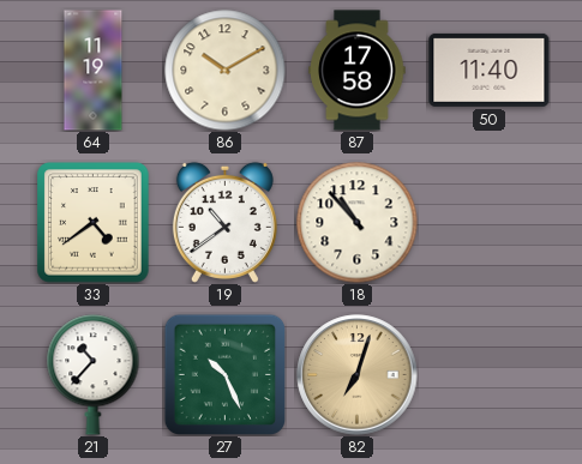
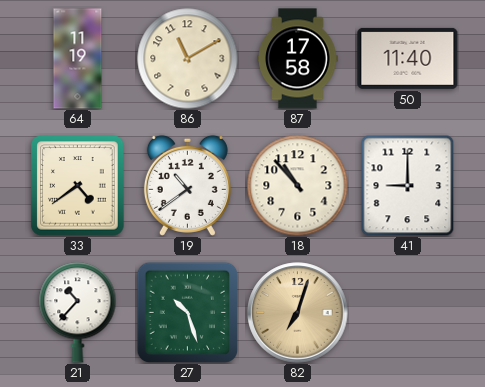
86: 10:10 -> 11:10 (188, 59)
41: none -> 9:00 (408, 185)
27: 10:26 -> 10:27 (187, 312)
